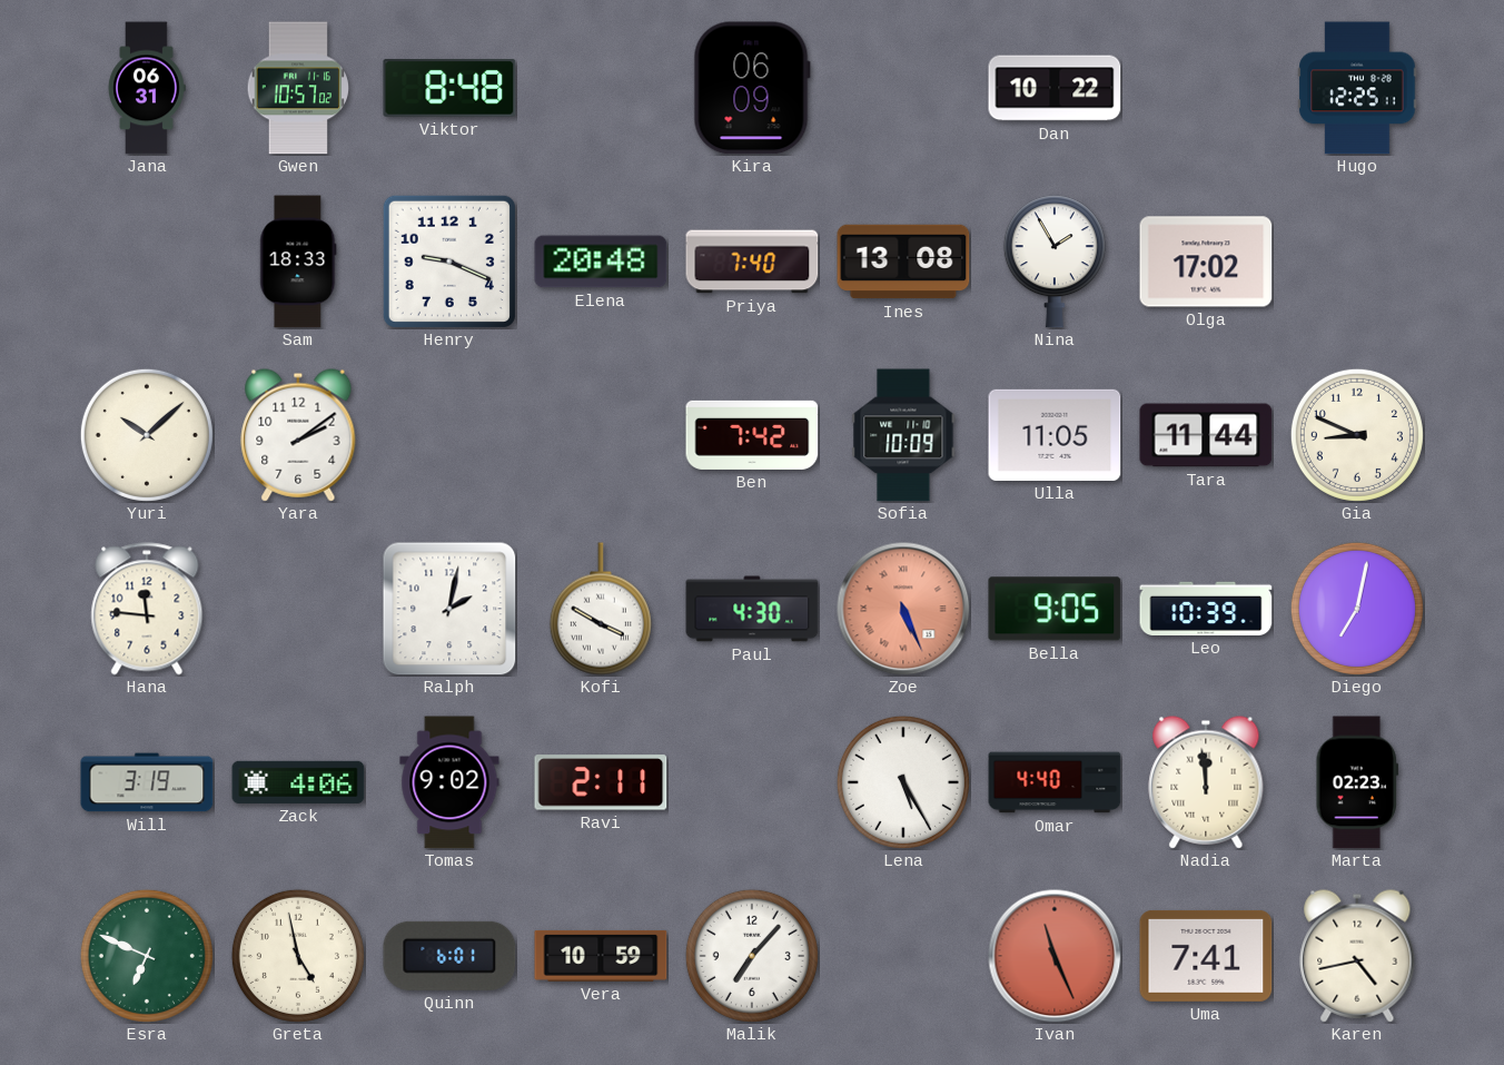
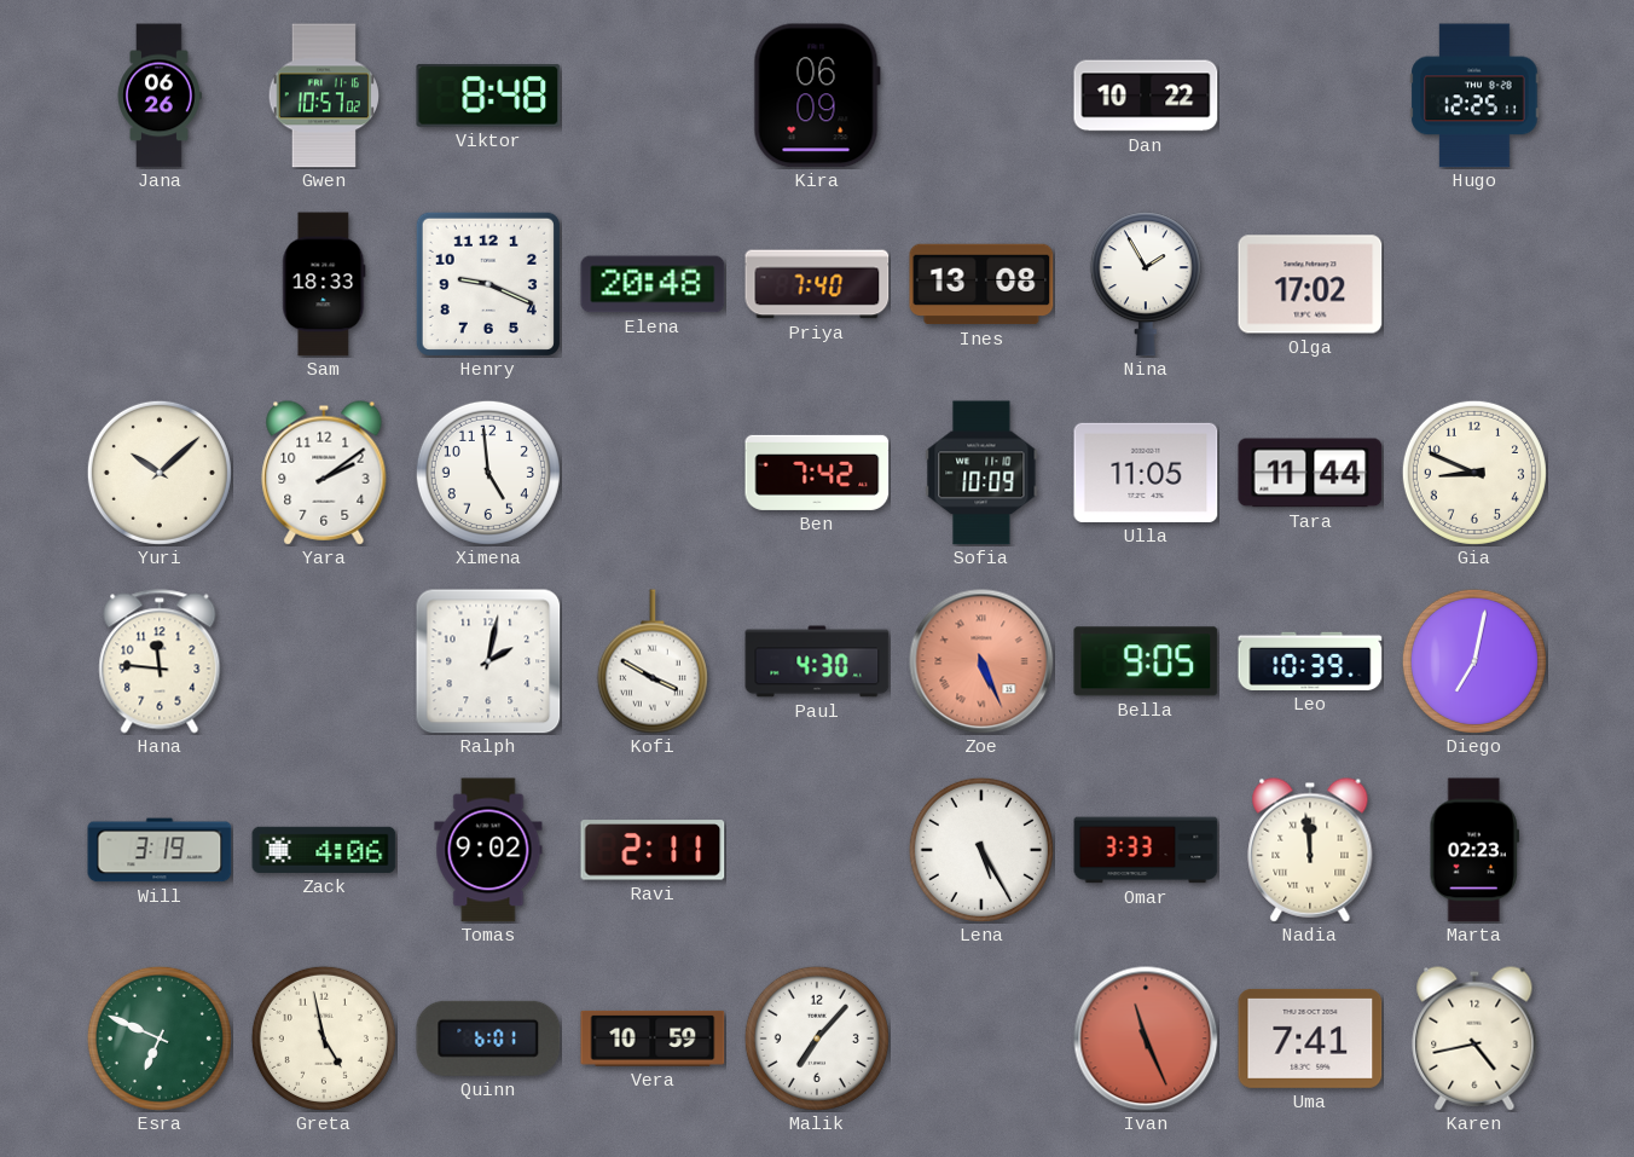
Jana: 06:31 -> 06:26 (160, 96)
Ximena: none -> 4:59 (488, 473)
Omar: 4:40 -> 3:33 (1146, 850)
